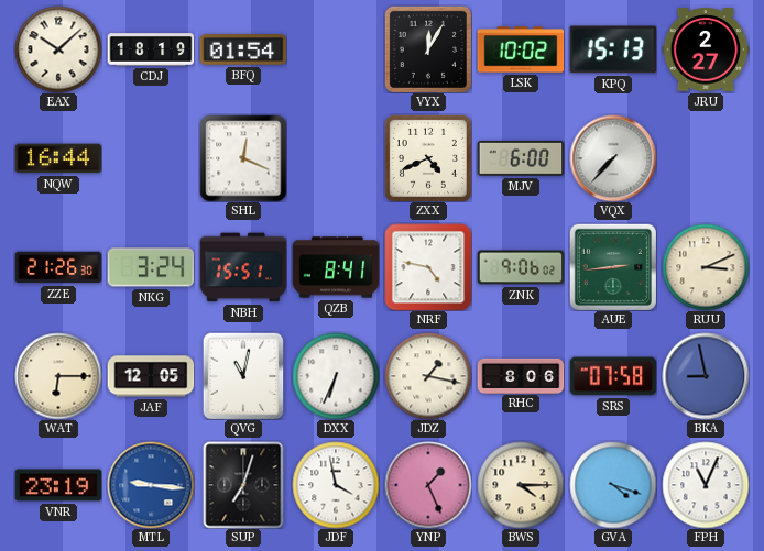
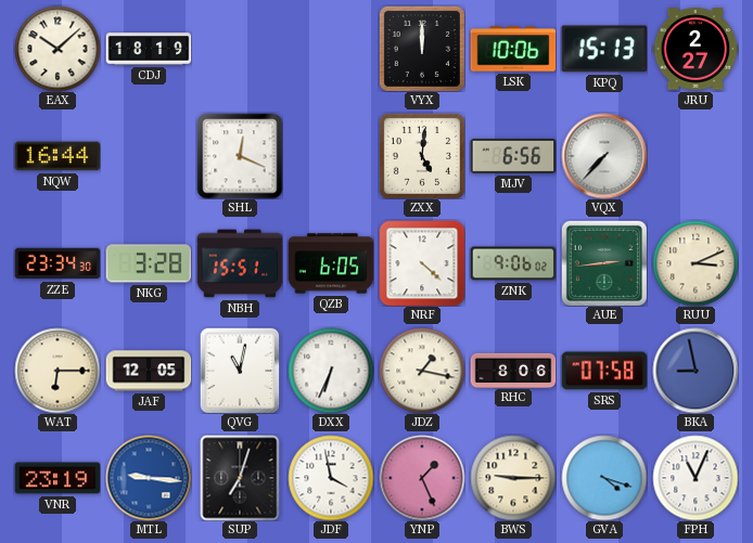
BFQ: 01:54 -> none (243, 49)
VYX: 12:05 -> 12:00 (422, 49)
LSK: 10:02 -> 10:06 (513, 49)
ZXX: 4:41 -> 5:01 (422, 156)
MJV: 6:00 -> 6:56 (513, 156)
ZZE: 21:26 -> 23:34 (58, 263)
NKG: 3:24 -> 3:28 (149, 263)
QZB: 8:41 -> 6:05 (331, 263)
NRF: 4:47 -> 4:22 (422, 263)
BWS: 4:15 -> 9:15 (513, 478)
